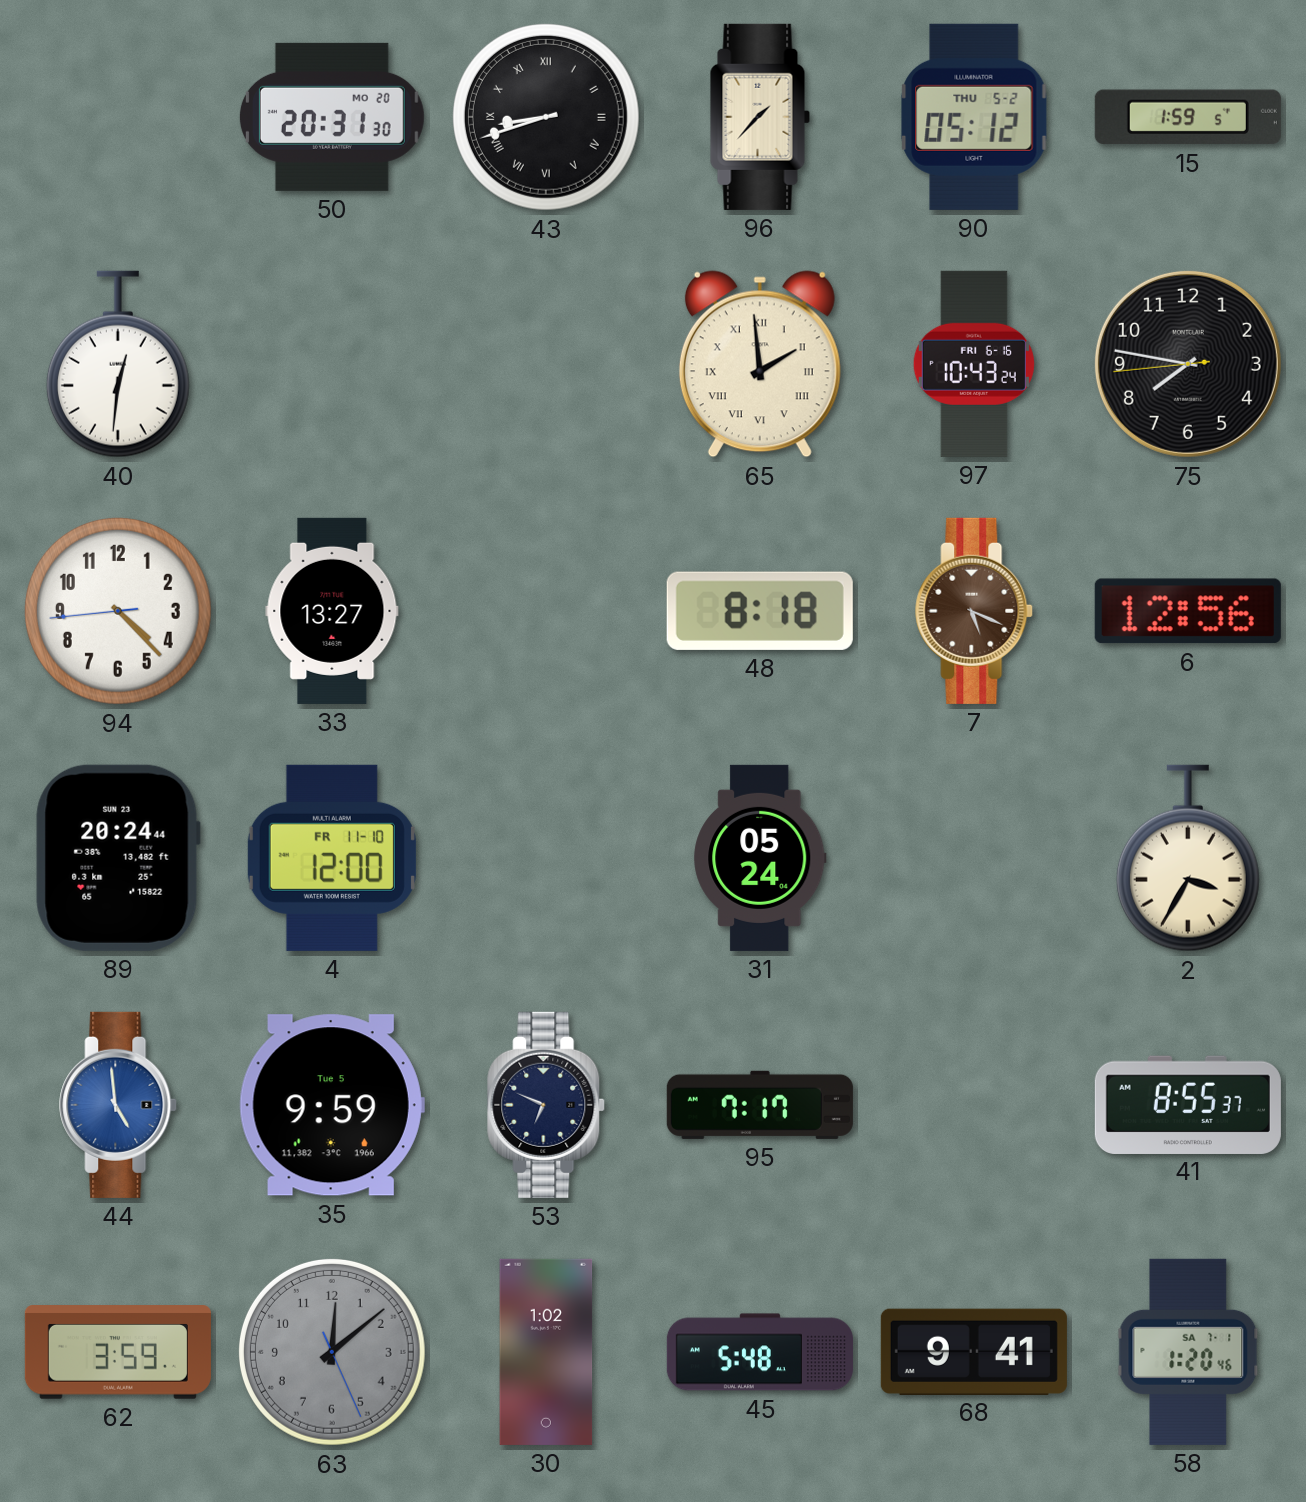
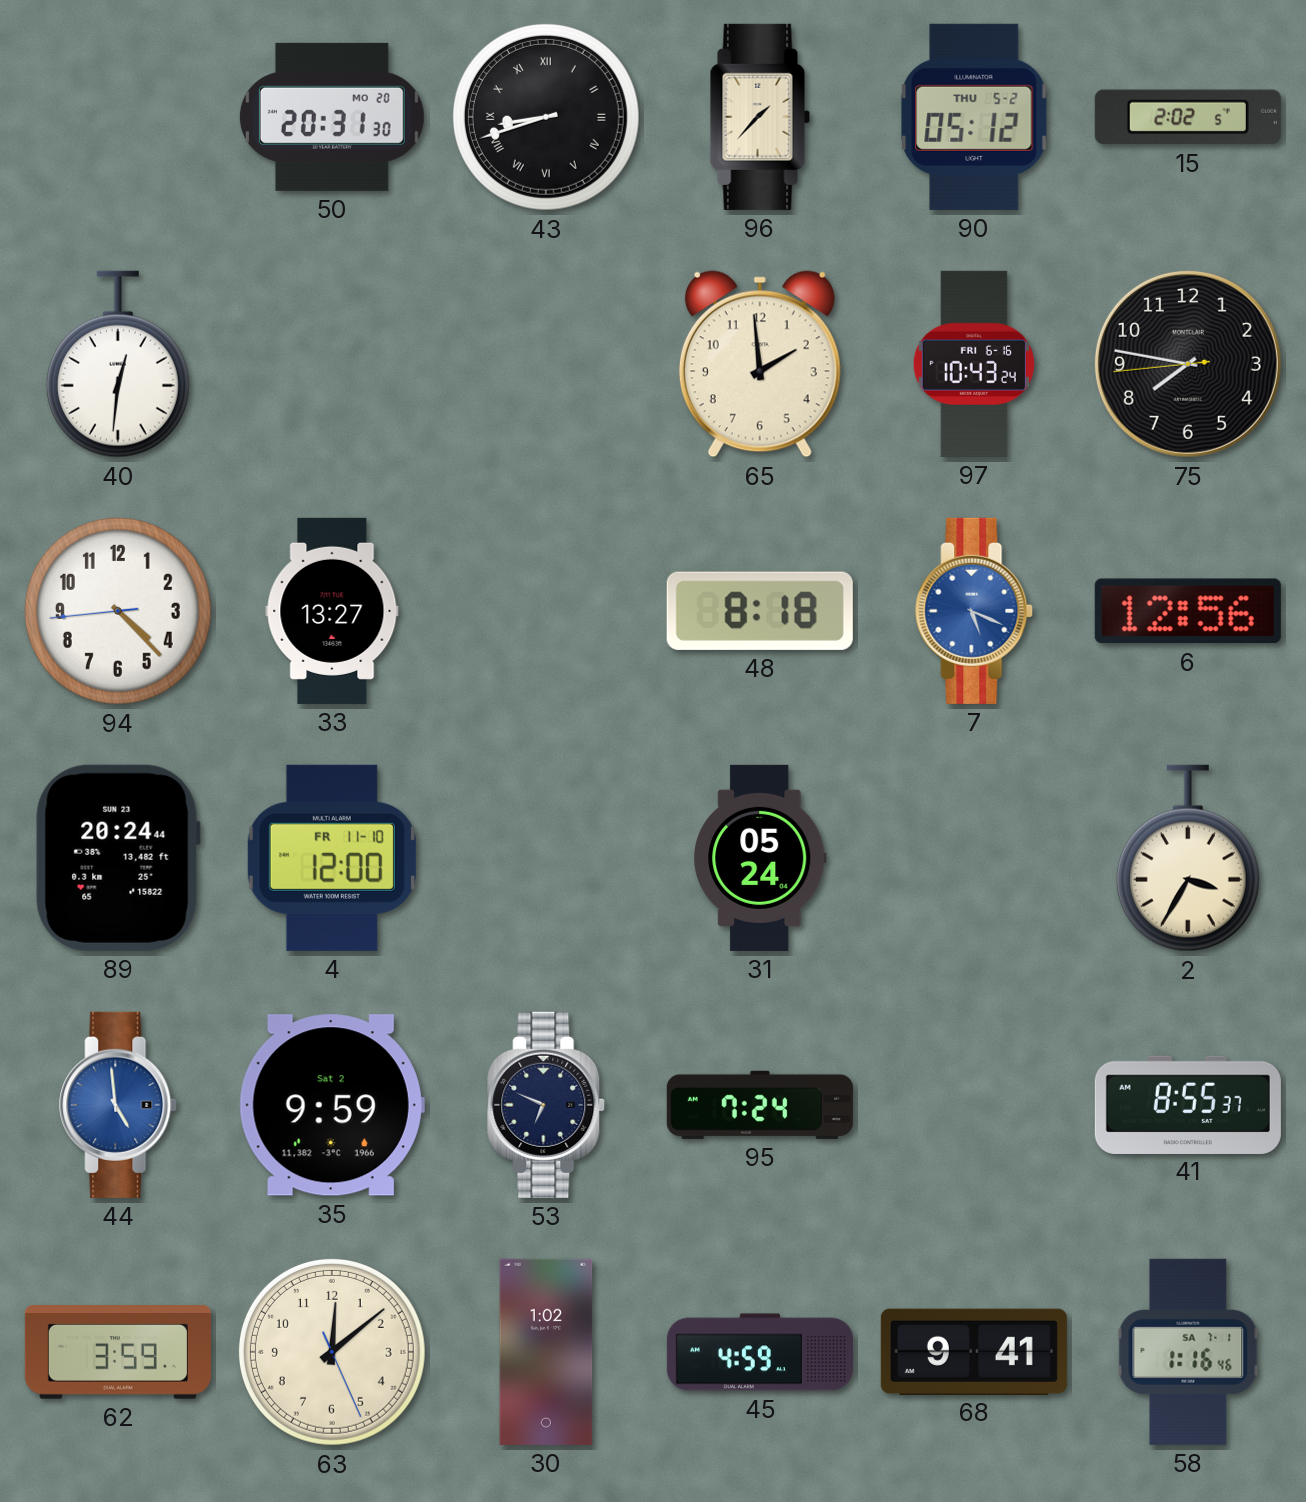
15: 1:59 -> 2:02 (1188, 117)
65 numerals: Roman -> Arabic (760, 364)
7 dial: brown -> blue (975, 611)
35 date: Tue 5 -> Sat 2 (332, 1105)
95: 7:17 -> 7:24 (760, 1105)
63 dial: grey -> cream (332, 1352)
45: 5:48 -> 4:59 (760, 1352)
58: 1:20 -> 1:16 (1188, 1352)
